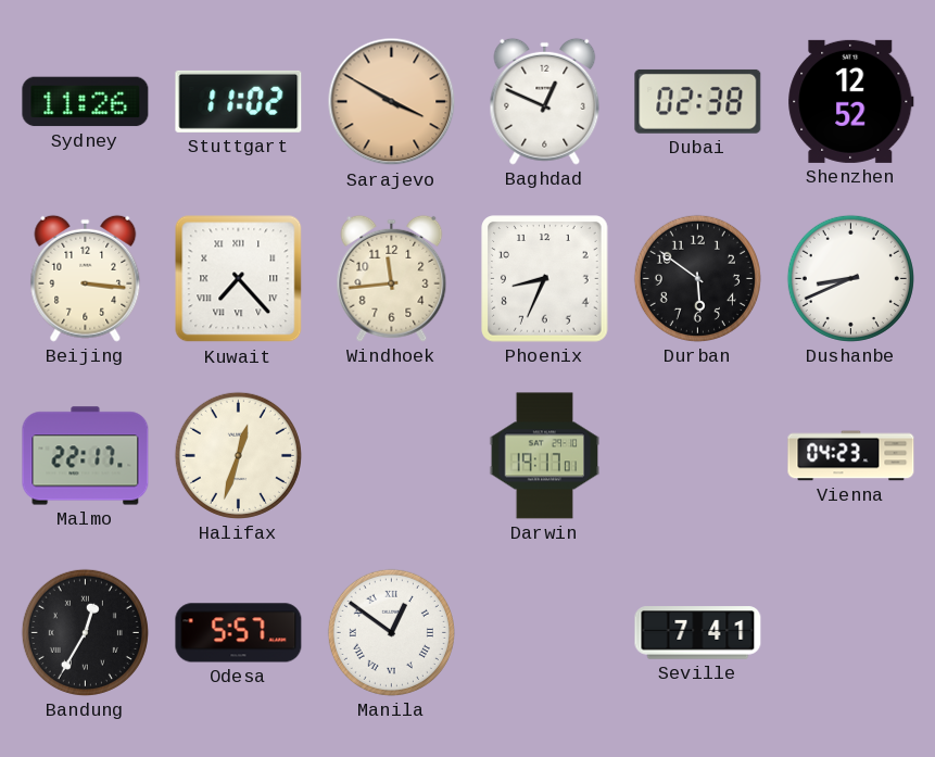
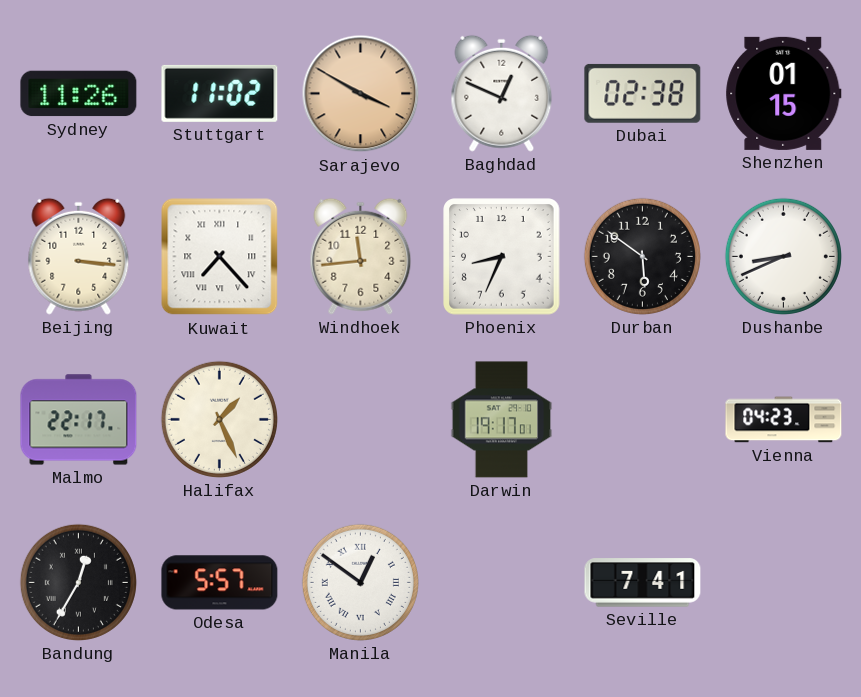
Shenzhen: 12:52 -> 01:15 (784, 93)
Halifax: 12:33 -> 1:26 (219, 419)
